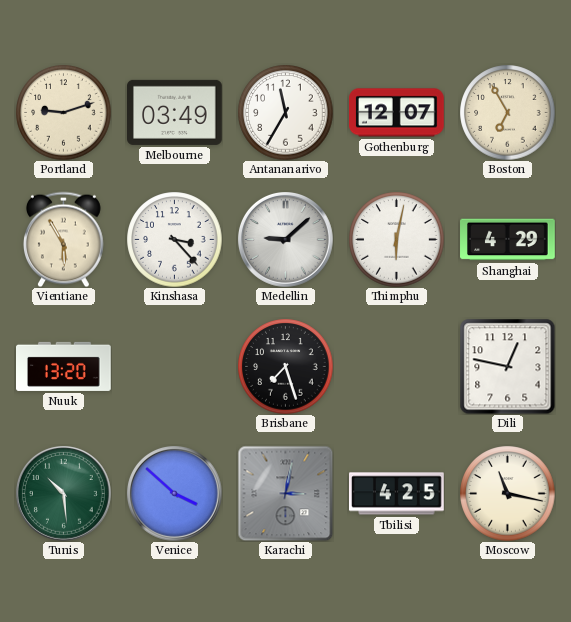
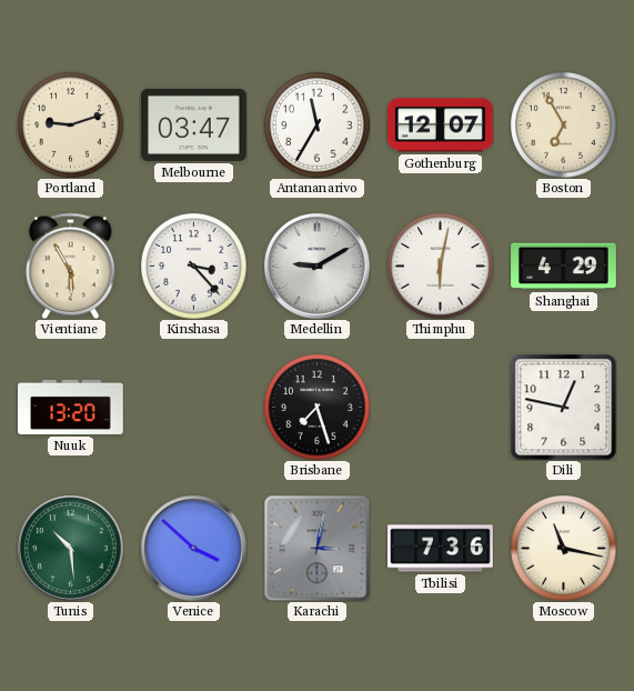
Melbourne: 03:49 -> 03:47 (194, 124)
Medellin: 9:08 -> 9:10 (318, 267)
Tbilisi: 4:25 -> 7:36 (441, 549)
